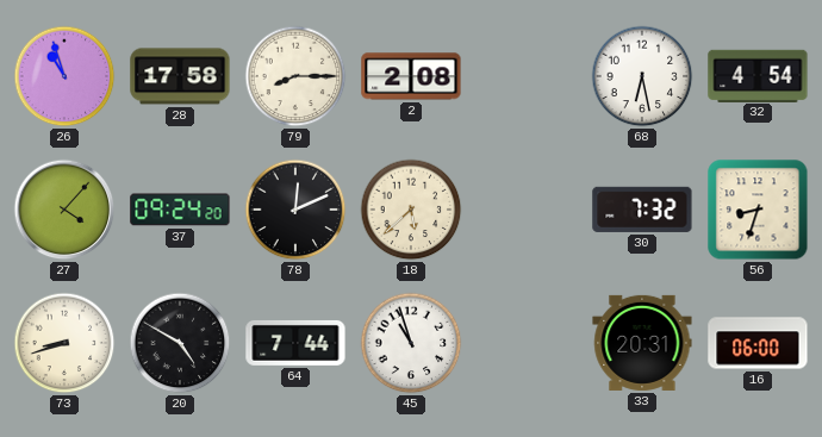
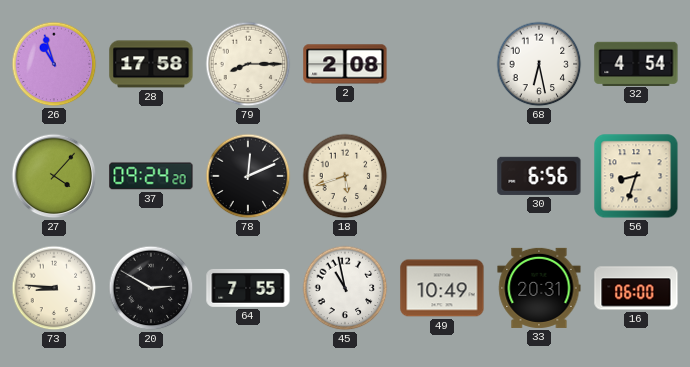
18: 5:38 -> 5:42 (345, 176)
30: 7:32 -> 6:56 (539, 176)
73: 8:42 -> 8:46 (54, 288)
20: 4:50 -> 2:50 (151, 288)
64: 7:44 -> 7:55 (248, 288)
45: 10:57 -> 10:58 (345, 288)
49: none -> 10:49 (442, 288)
